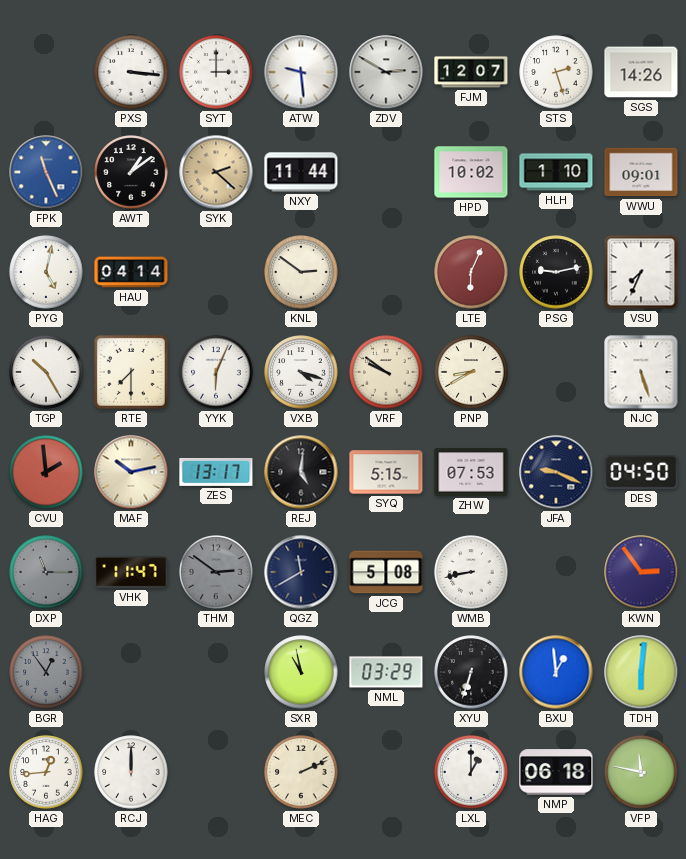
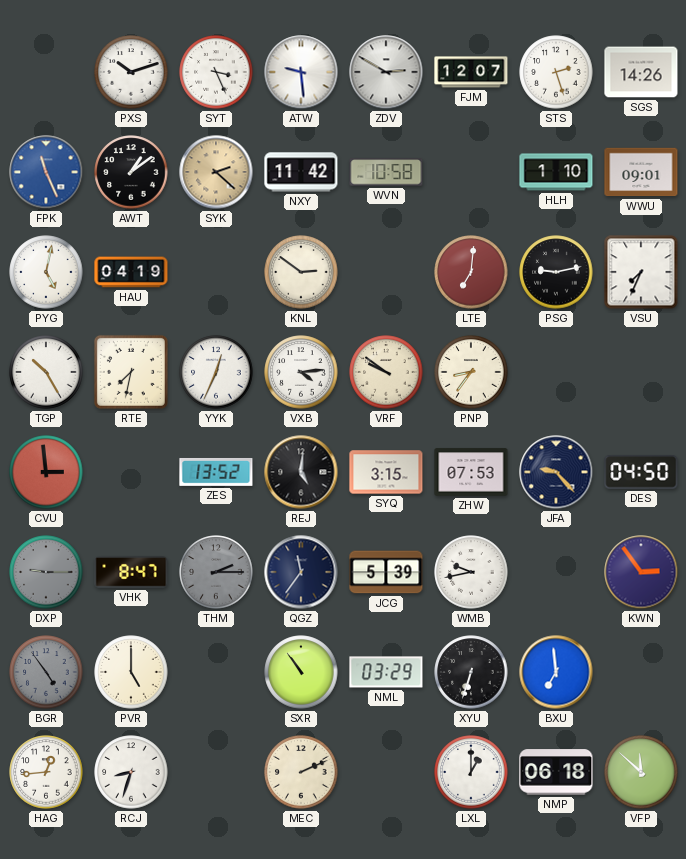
PXS: 3:16 -> 10:12 (131, 72)
SYT: 3:00 -> 3:26 (216, 72)
NXY: 11:44 -> 11:42 (301, 172)
WVN: none -> 10:58 (386, 172)
HPD: 10:02 -> none (471, 172)
HAU: 04:14 -> 04:19 (131, 272)
LTE: 6:04 -> 7:01 (471, 272)
RTE: 7:30 -> 7:32 (131, 372)
YYK: 6:04 -> 12:34 (216, 372)
VXB: 4:18 -> 4:14 (301, 372)
PNP: 8:40 -> 8:36 (471, 372)
NJC: 5:27 -> none (641, 372)
CVU: 1:59 -> 2:59 (46, 472)
MAF: 10:13 -> none (131, 472)
ZES: 13:17 -> 13:52 (216, 472)
SYQ: 5:15 -> 3:15 (386, 472)
JFA: 9:19 -> 9:23 (556, 472)
DXP: 11:15 -> 9:15 (46, 572)
VHK: 11:47 -> 8:47 (131, 572)
THM: 2:51 -> 2:15 (216, 572)
QGZ: 11:40 -> 11:36 (301, 572)
JCG: 5:08 -> 5:39 (386, 572)
WMB: 8:43 -> 9:43 (471, 572)
BGR: 12:54 -> 4:54 (46, 672)
PVR: none -> 5:00 (131, 672)
SXR: 10:58 -> 10:54 (301, 672)
BXU: 12:59 -> 6:59 (556, 672)
TDH: 6:01 -> none (641, 672)
RCJ: 12:00 -> 8:33 (131, 772)
VFP: 11:47 -> 11:52 (641, 772)
